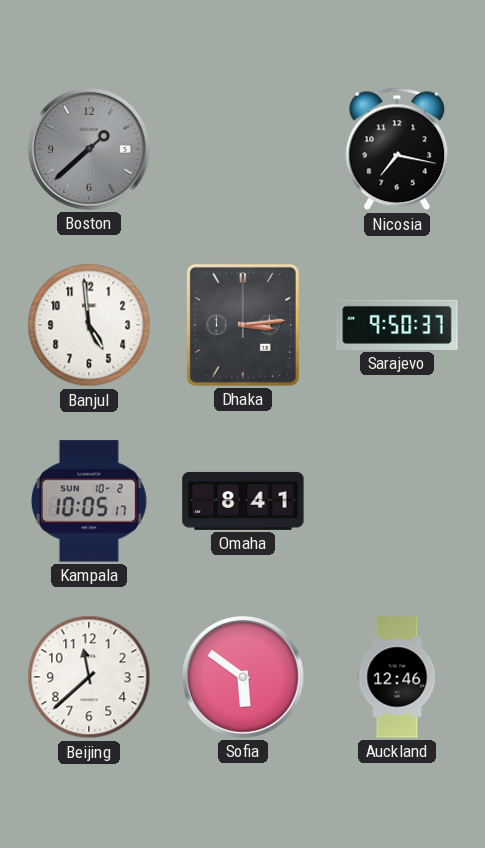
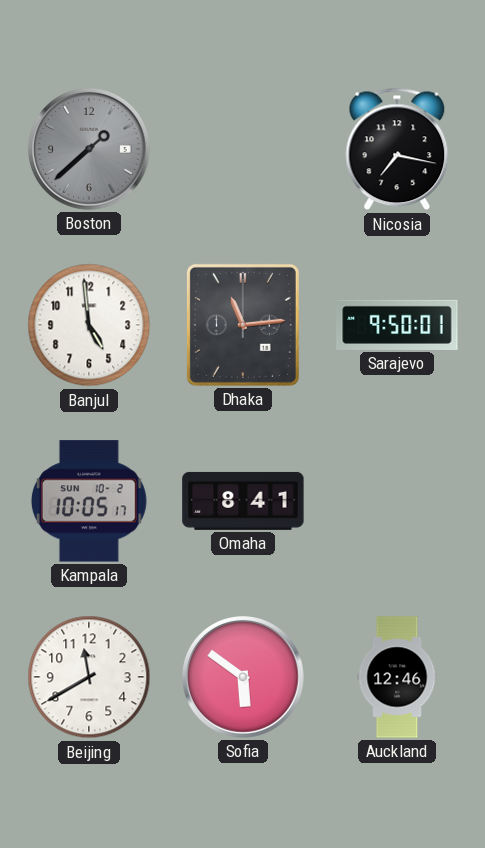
Dhaka: 3:14 -> 11:14 (243, 325)
Sarajevo: 9:50:37 -> 9:50:01 (397, 325)
Beijing: 11:38 -> 11:40 (89, 677)
